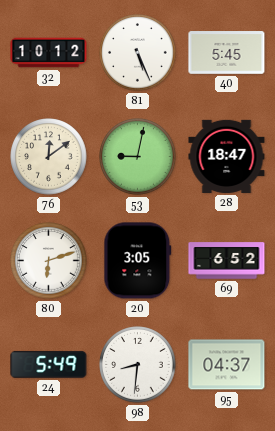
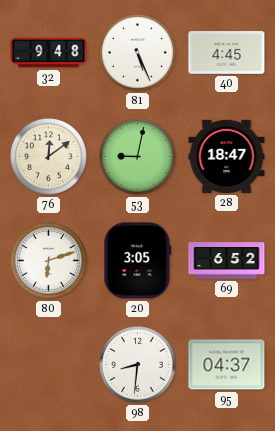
32: 10:12 -> 9:48 (49, 53)
40: 5:45 -> 4:45 (227, 53)
24: 5:49 -> none (49, 364)
